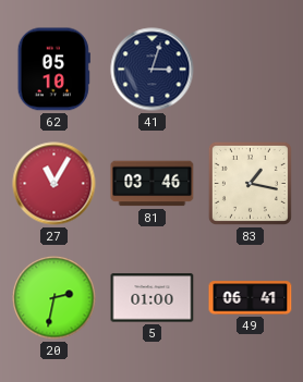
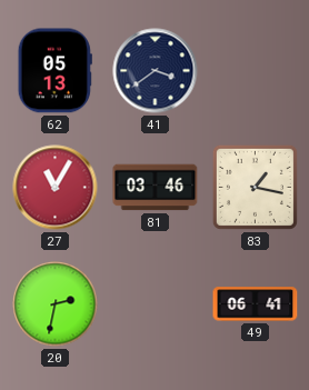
62: 05:10 -> 05:13 (54, 71)
41: 3:03 -> 3:39 (156, 71)
5: 01:00 -> none (153, 298)
